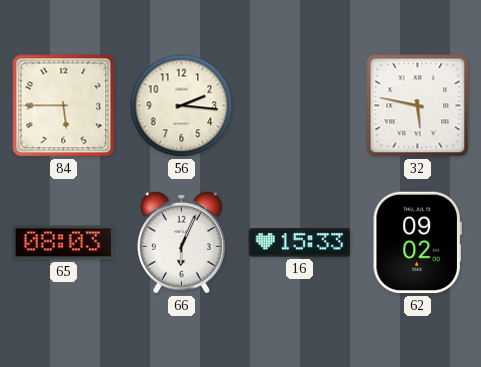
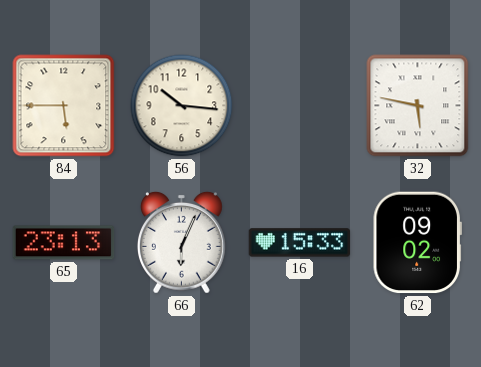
56: 2:16 -> 10:16 (182, 106)
65: 08:03 -> 23:13 (64, 243)
